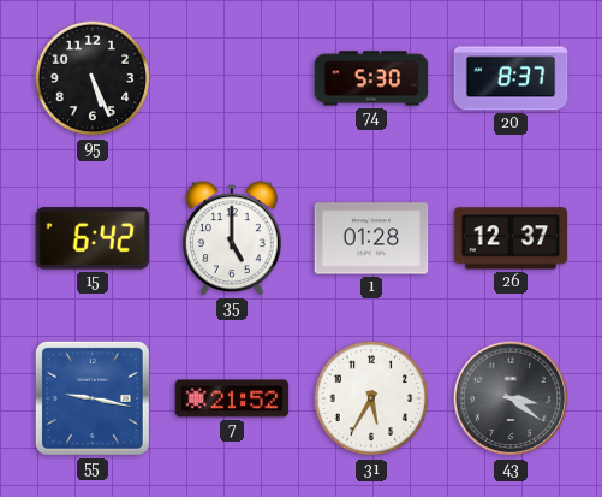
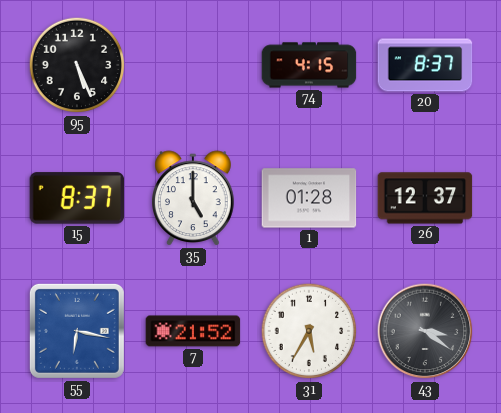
74: 5:30 -> 4:15 (309, 65)
15: 6:42 -> 8:37 (77, 198)
55: 9:17 -> 6:17 (77, 331)
